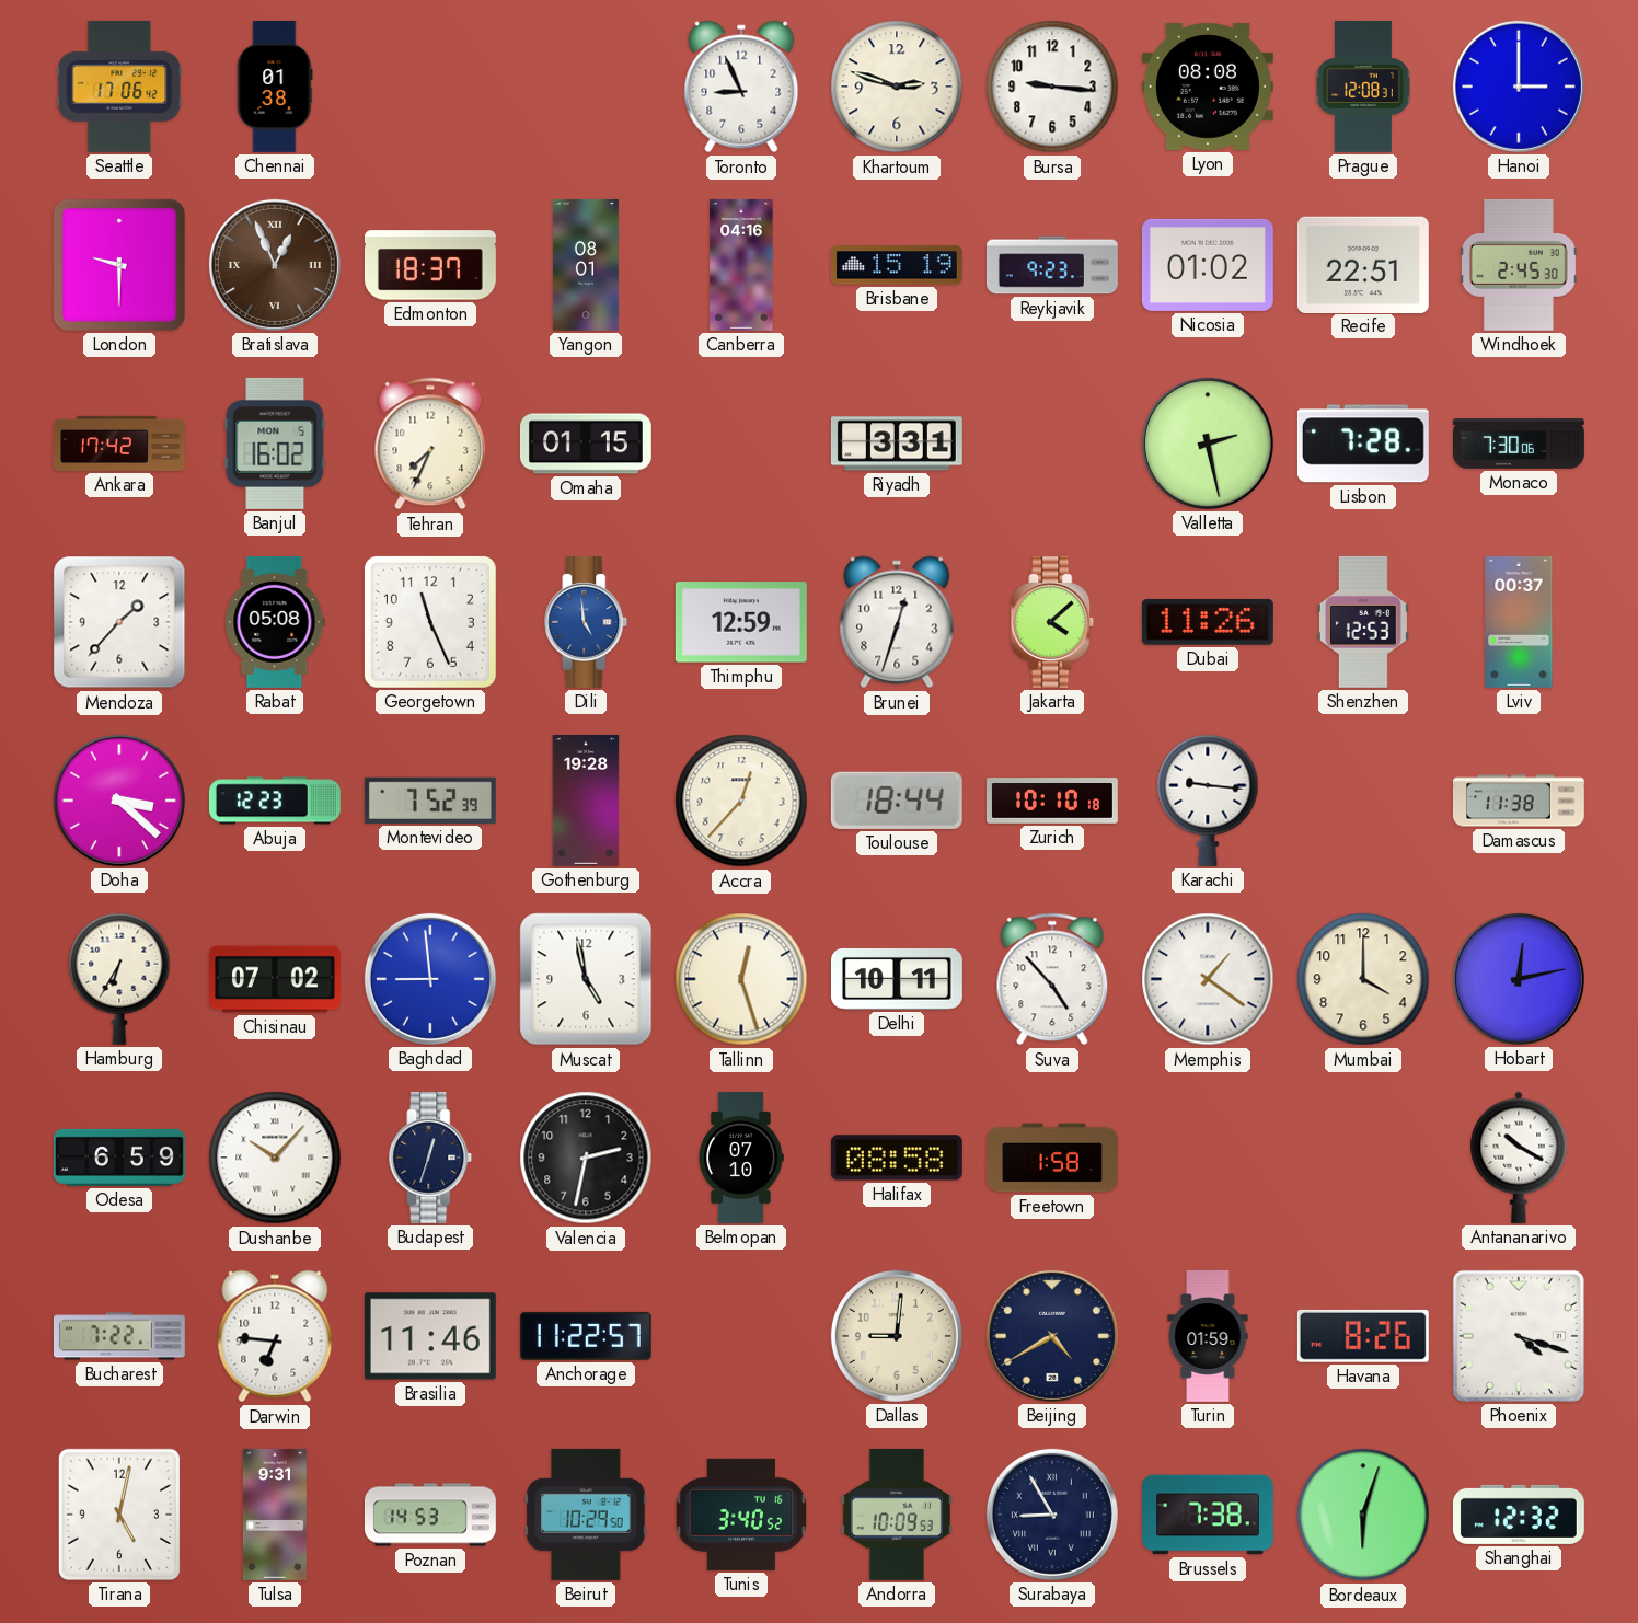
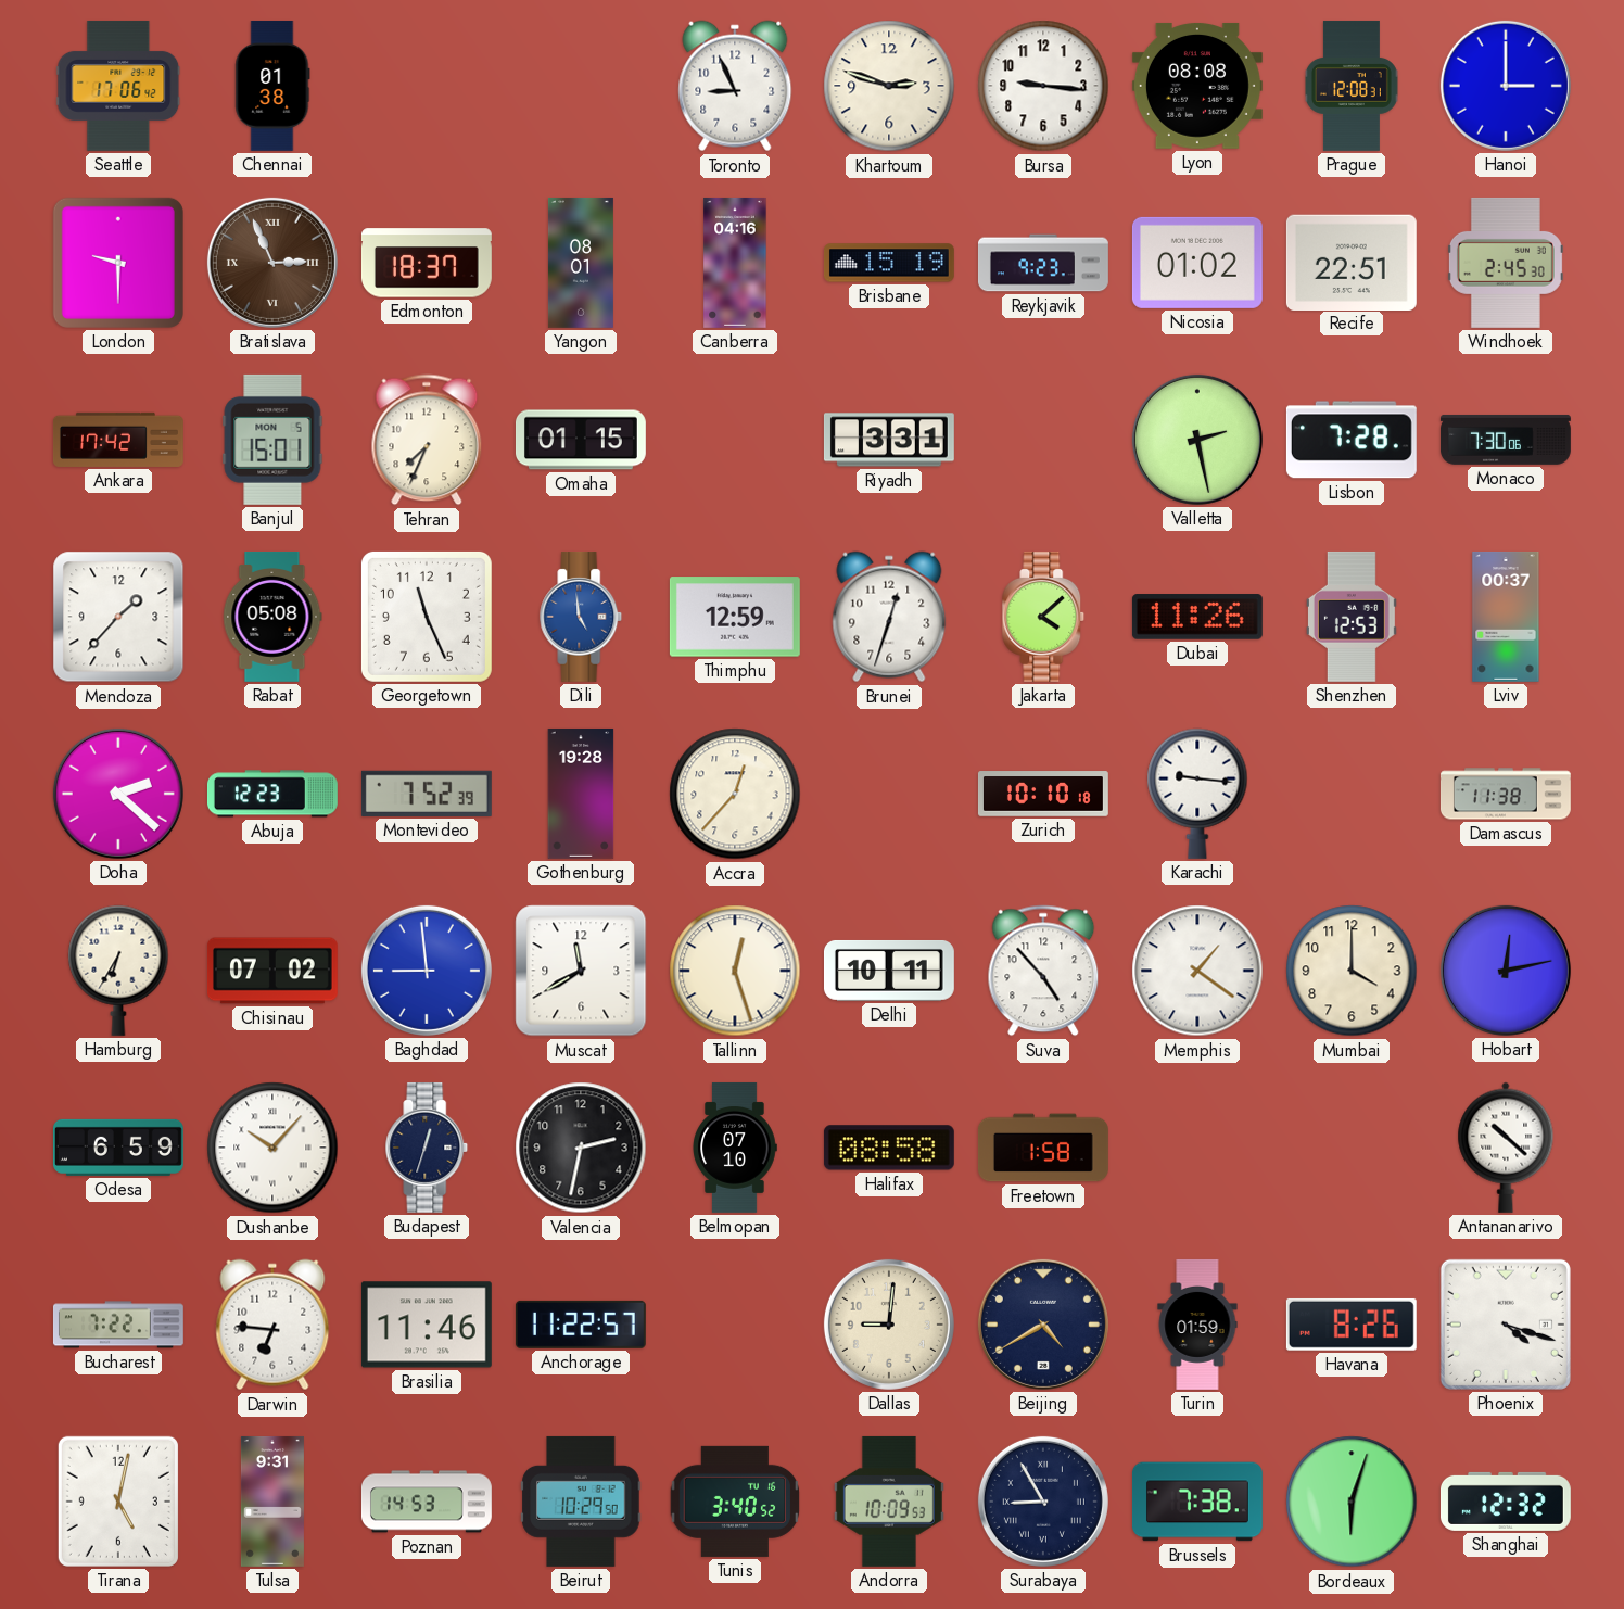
Bratislava: 12:56 -> 2:56 (272, 263)
Banjul: 16:02 -> 15:01 (272, 440)
Doha: 3:22 -> 2:22 (118, 794)
Toulouse: 18:44 -> none (897, 801)
Muscat: 4:58 -> 11:40 (581, 971)
Antananarivo: 10:20 -> 10:22 (1506, 1148)
